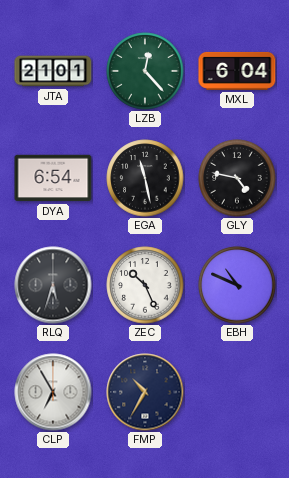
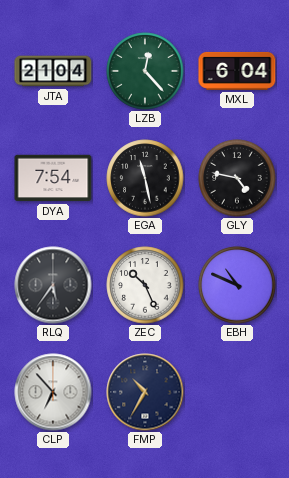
JTA: 21:01 -> 21:04 (53, 71)
DYA: 6:54 -> 7:54 (53, 178)
RLQ: 5:33 -> 5:36 (53, 285)
CLP: 6:55 -> 6:53 (53, 392)
